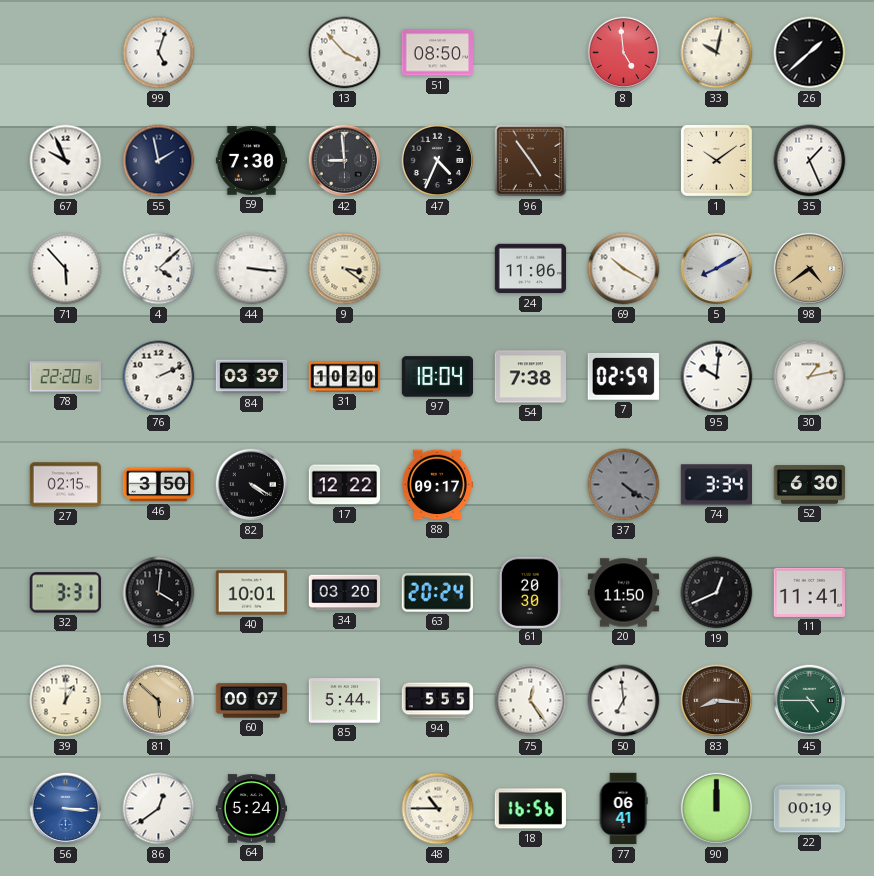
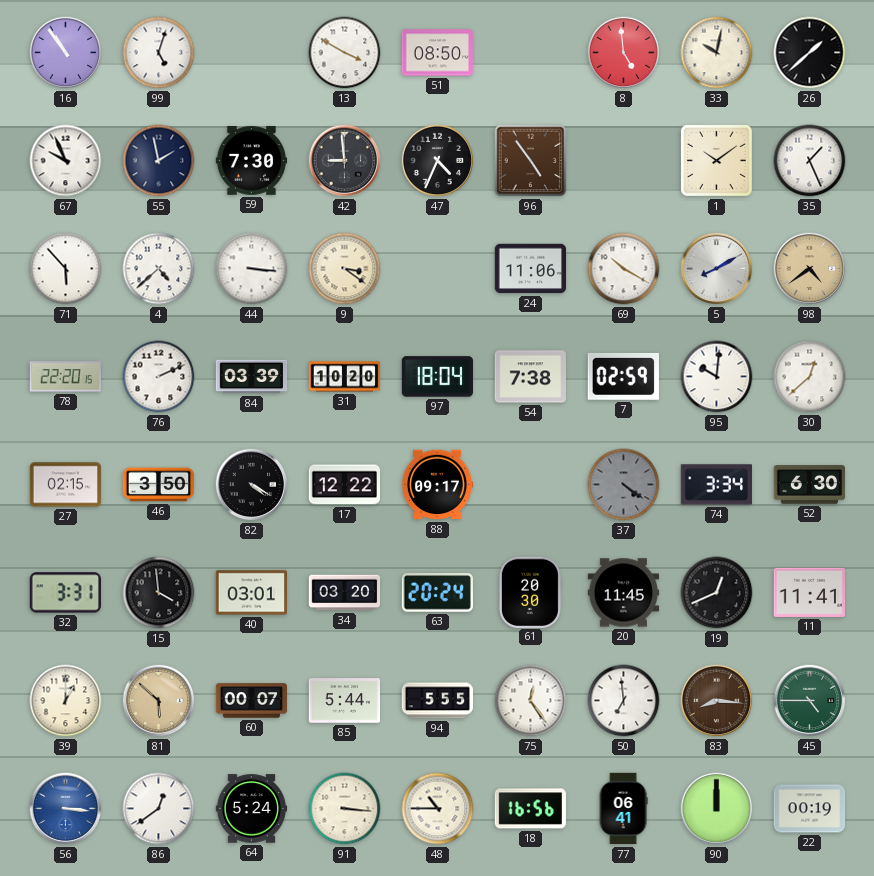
16: none -> 10:54 (66, 53)
13: 3:53 -> 3:50 (345, 53)
4: 4:08 -> 4:38 (159, 269)
30: 1:13 -> 12:38 (810, 377)
15: 4:01 -> 3:59 (159, 593)
40: 10:01 -> 03:01 (252, 593)
20: 11:50 -> 11:45 (624, 593)
91: none -> 3:16 (345, 809)
